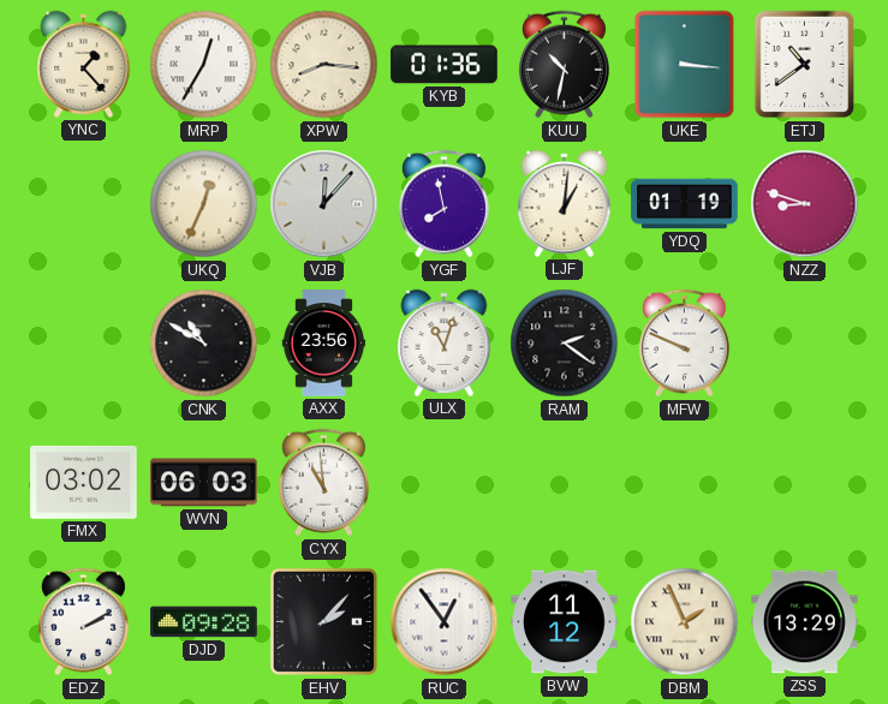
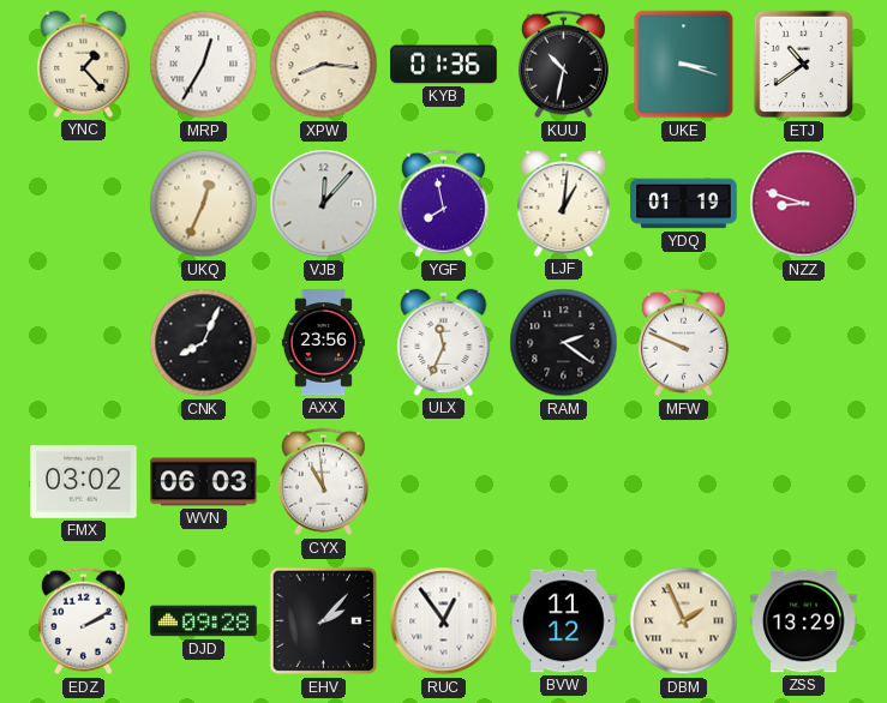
UKE: 3:16 -> 3:18 (684, 65)
CNK: 10:50 -> 8:04 (204, 343)
ULX: 11:03 -> 11:34 (444, 342)
